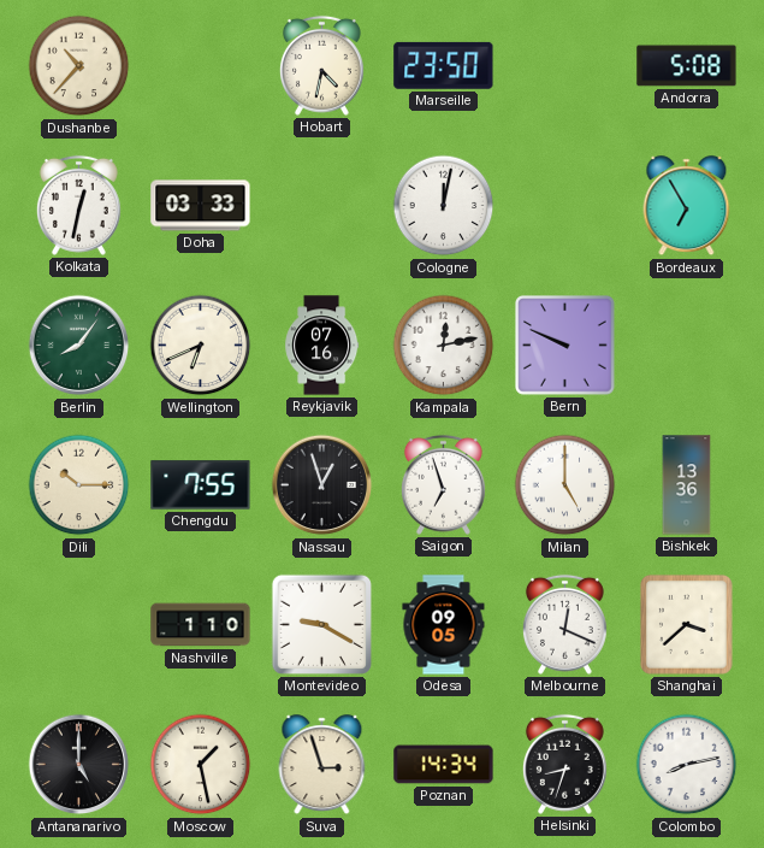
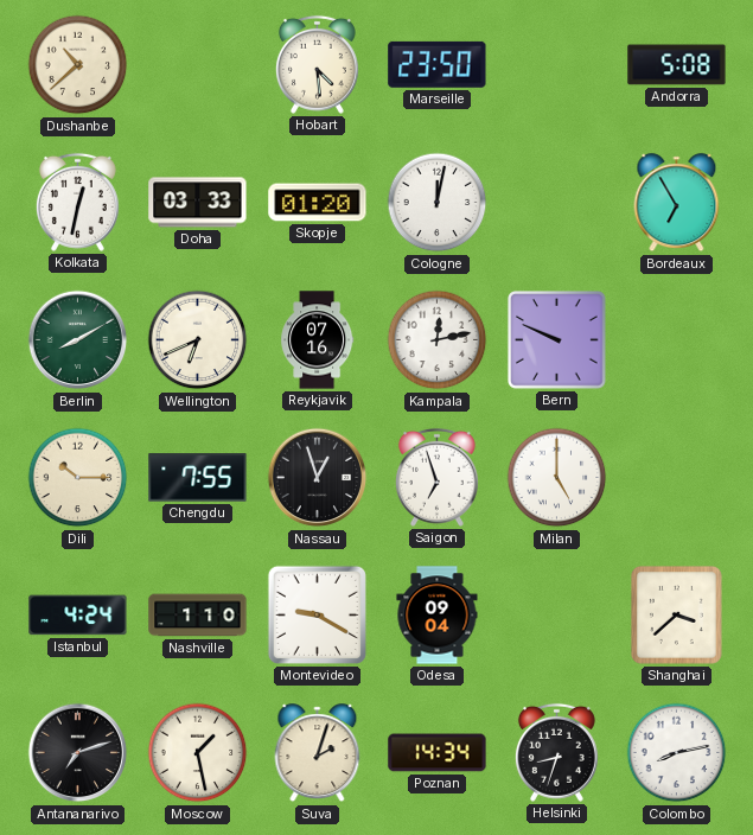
Dushanbe: 10:37 -> 10:38 (78, 65)
Hobart: 4:32 -> 4:29 (317, 64)
Skopje: none -> 01:20 (318, 203)
Berlin: 8:06 -> 8:10 (78, 340)
Bishkek: 13:36 -> none (687, 485)
Istanbul: none -> 4:24 (78, 616)
Odesa: 09:05 -> 09:04 (438, 616)
Melbourne: 12:19 -> none (564, 624)
Antananarivo: 5:00 -> 7:12 (78, 753)
Suva: 2:57 -> 2:03 (318, 753)
